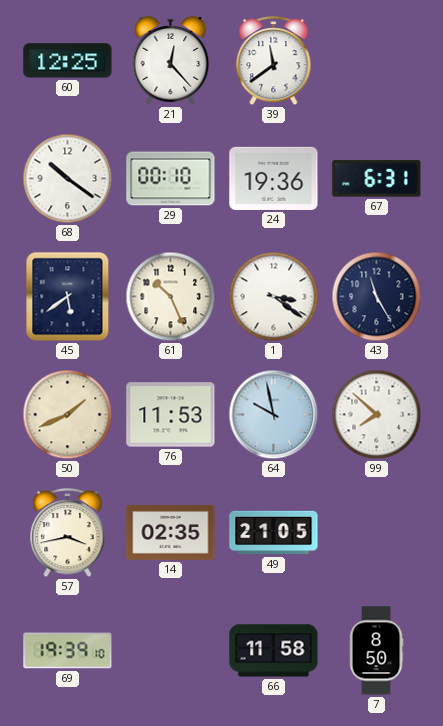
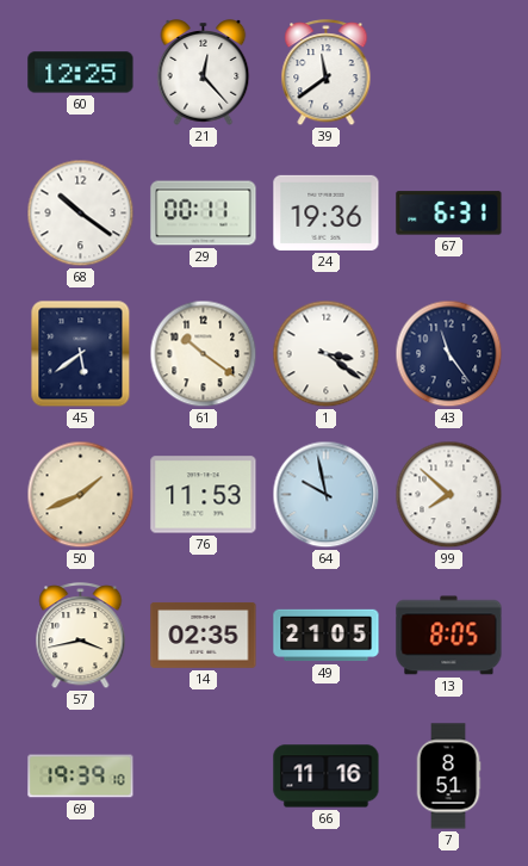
29: 00:10 -> 00:11 (204, 214)
61: 10:26 -> 10:21 (204, 354)
43: 11:25 -> 11:24 (449, 354)
13: none -> 8:05 (449, 636)
66: 11:58 -> 11:16 (327, 777)
7: 8:50 -> 8:51 (448, 777)
